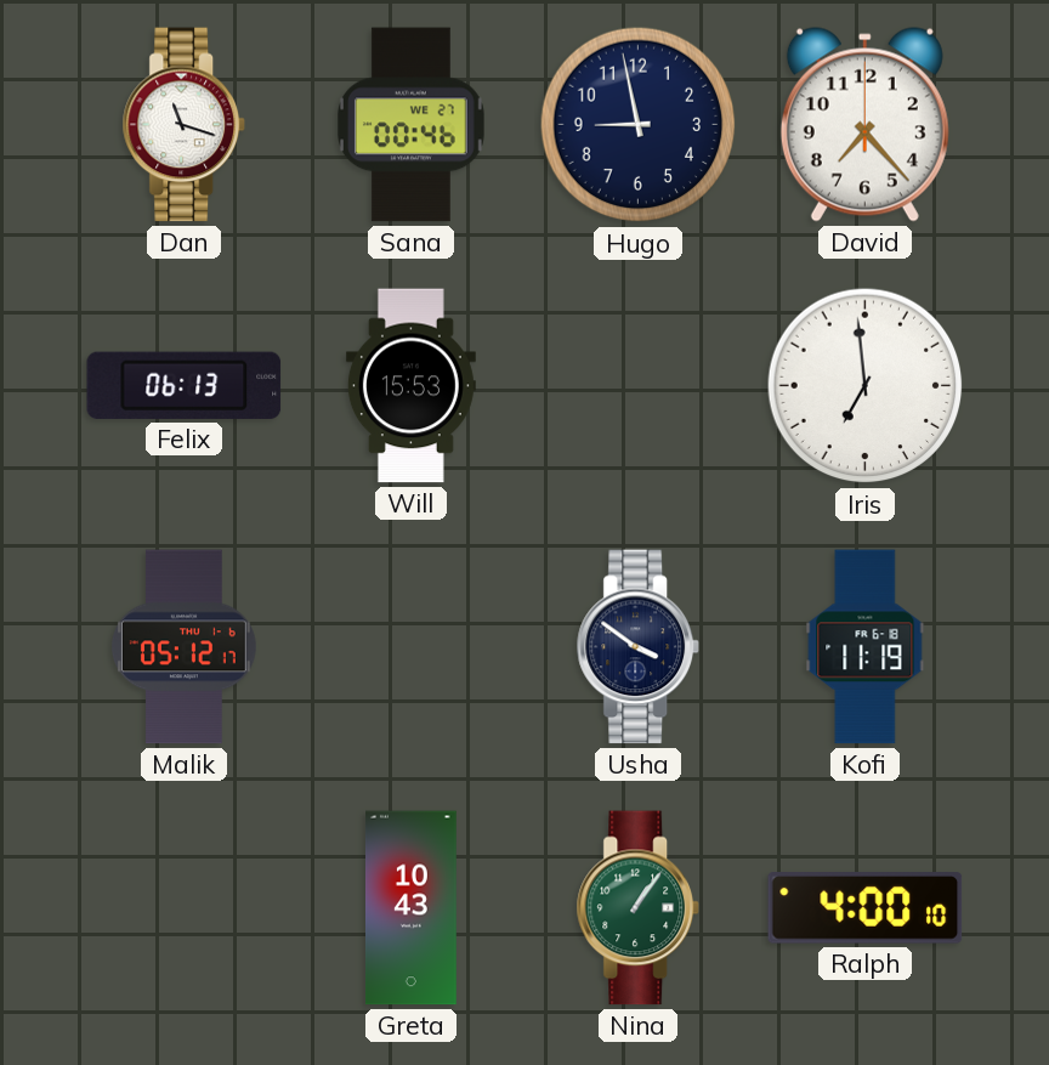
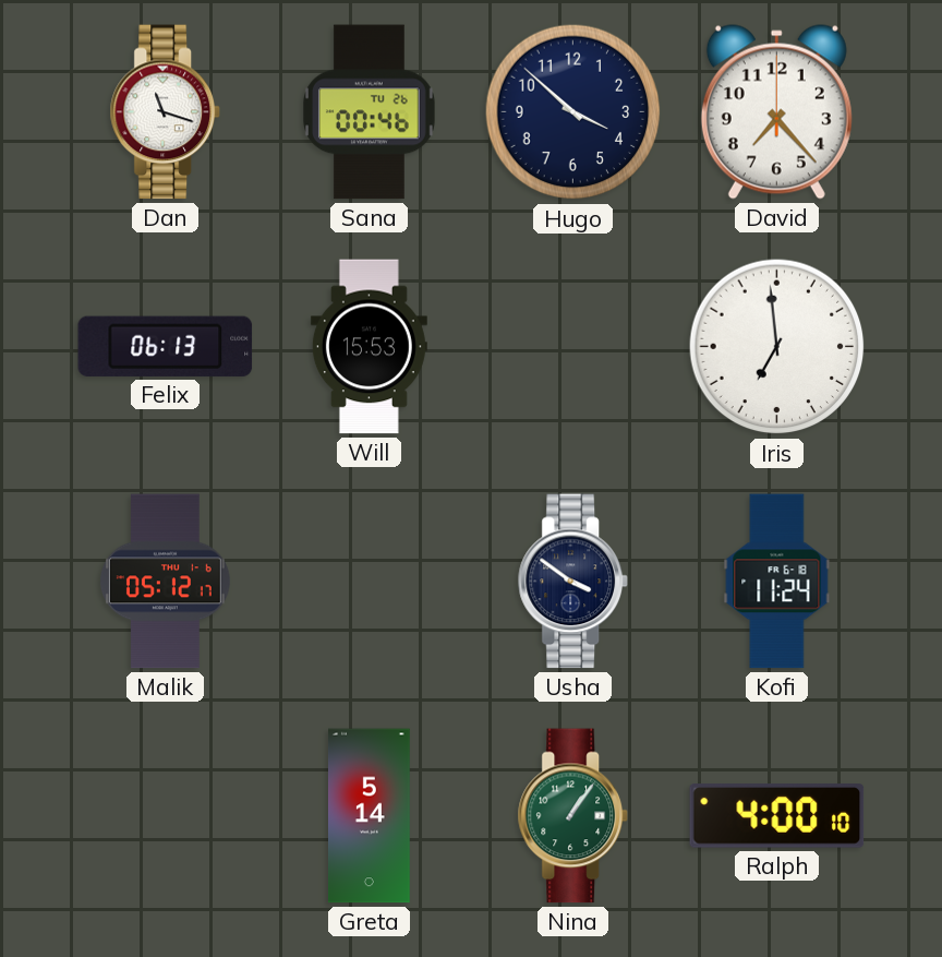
Sana date: WE 27 -> TU 26 (370, 112)
Hugo: 8:58 -> 3:52 (573, 112)
Kofi: 11:19 -> 11:24 (777, 582)
Greta: 10:43 -> 5:14 (370, 816)
